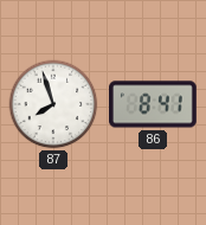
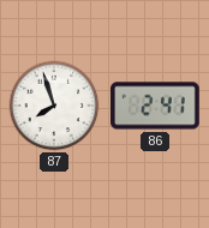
86: 8:41 -> 2:41 (156, 106)
